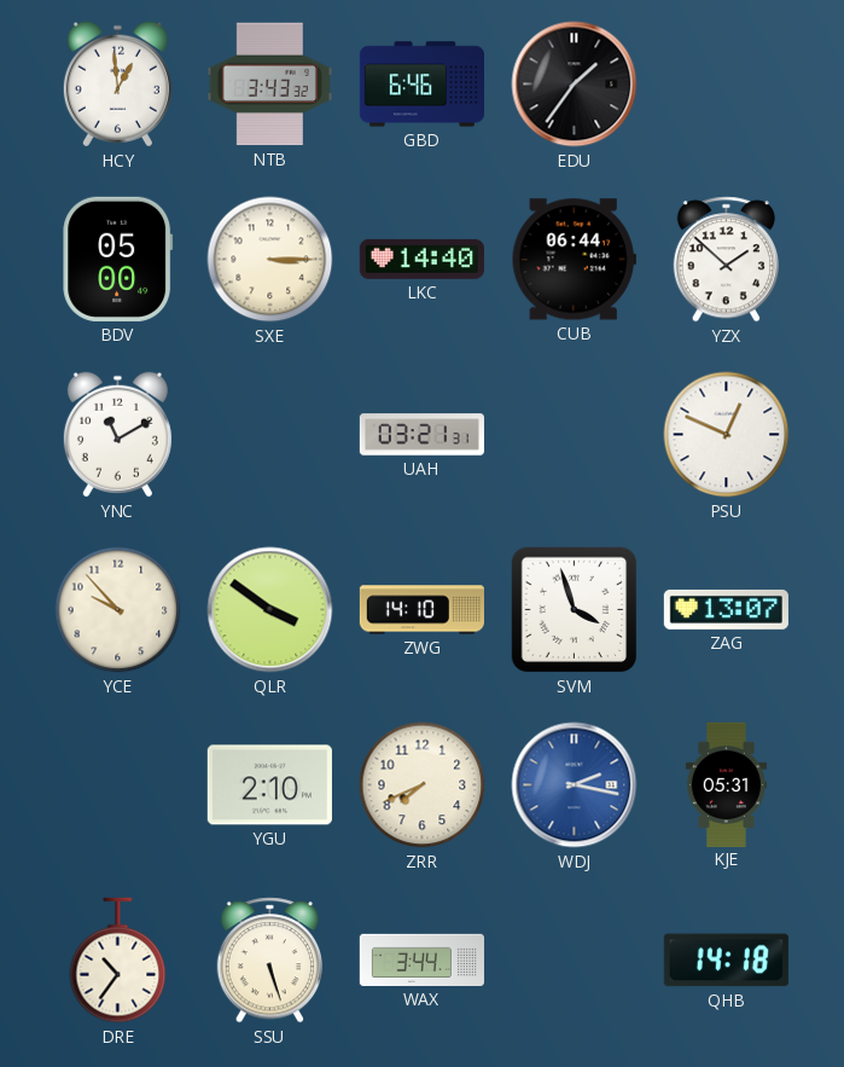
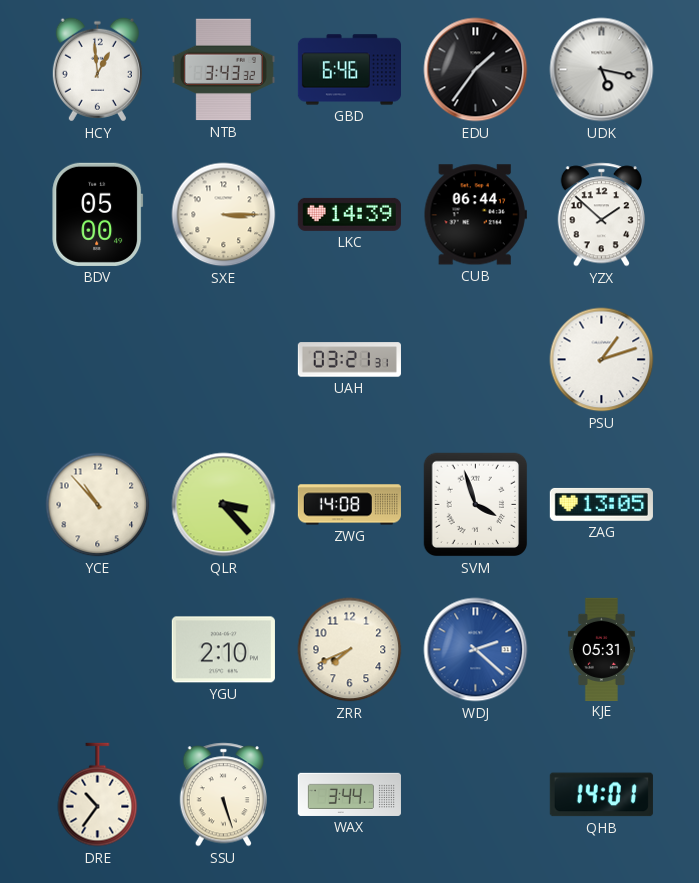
UDK: none -> 5:17 (602, 70)
LKC: 14:40 -> 14:39 (349, 214)
YNC: 11:10 -> none (117, 435)
PSU: 12:49 -> 1:12 (602, 360)
YCE: 9:53 -> 10:53 (98, 505)
QLR: 3:51 -> 3:23 (224, 505)
ZWG: 14:10 -> 14:08 (349, 505)
ZAG: 13:07 -> 13:05 (601, 504)
WDJ: 2:17 -> 2:22 (476, 650)
QHB: 14:18 -> 14:01 (601, 795)
